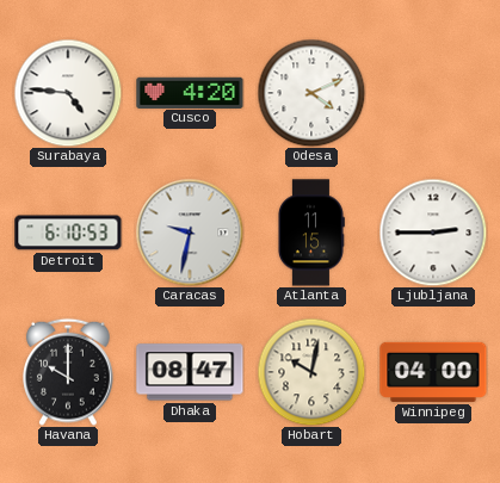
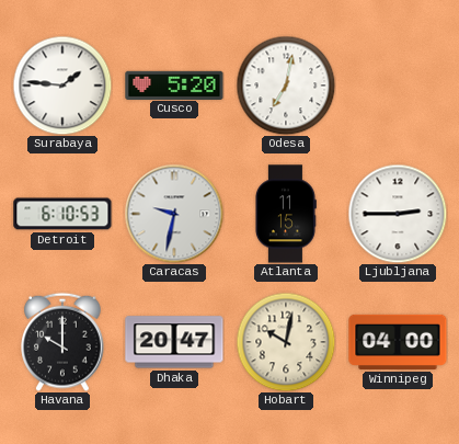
Surabaya: 4:46 -> 1:46 (62, 86)
Cusco: 4:20 -> 5:20 (174, 84)
Odesa: 4:11 -> 7:02 (286, 86)
Dhaka: 08:47 -> 20:47 (174, 342)
